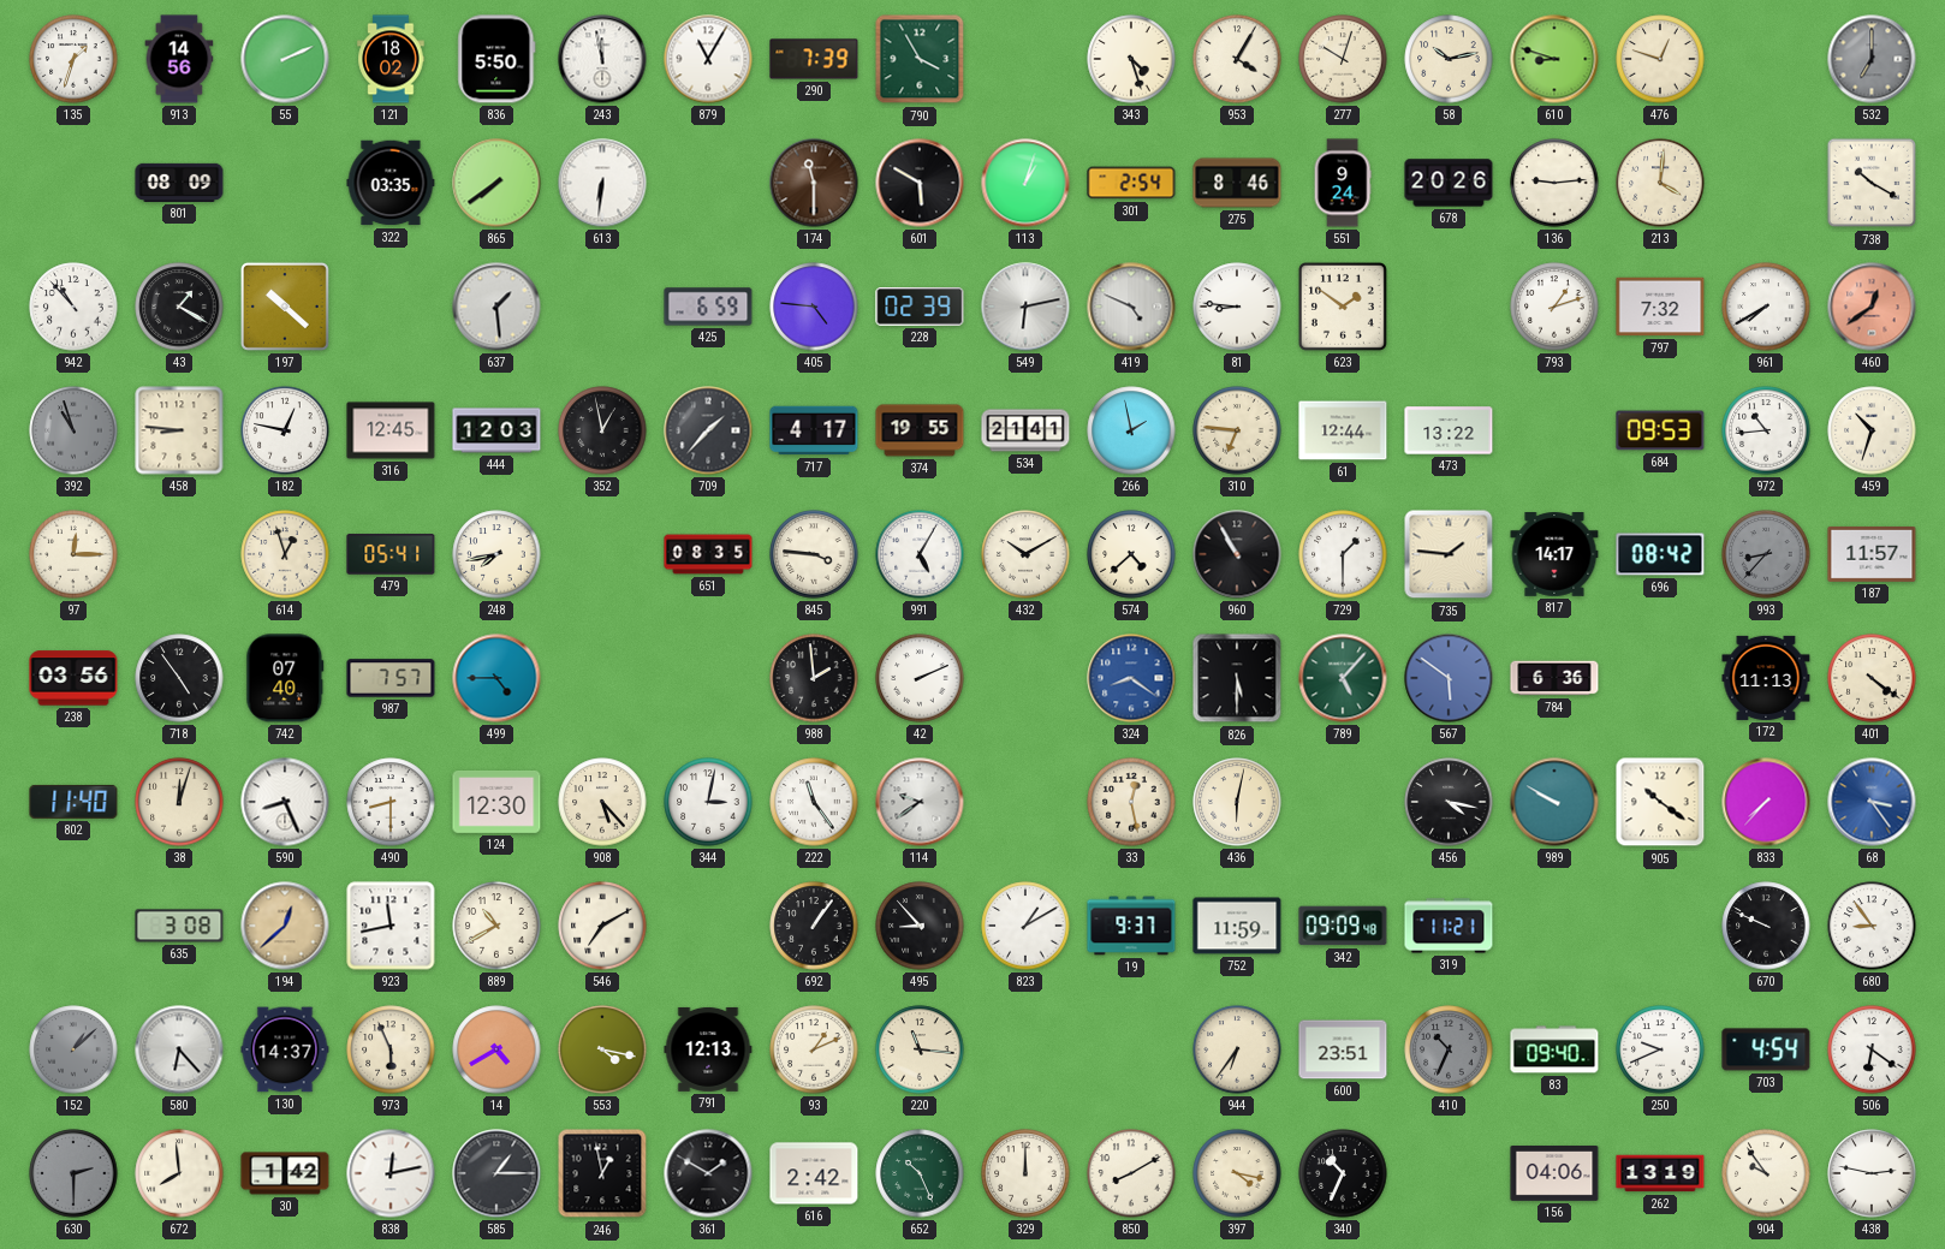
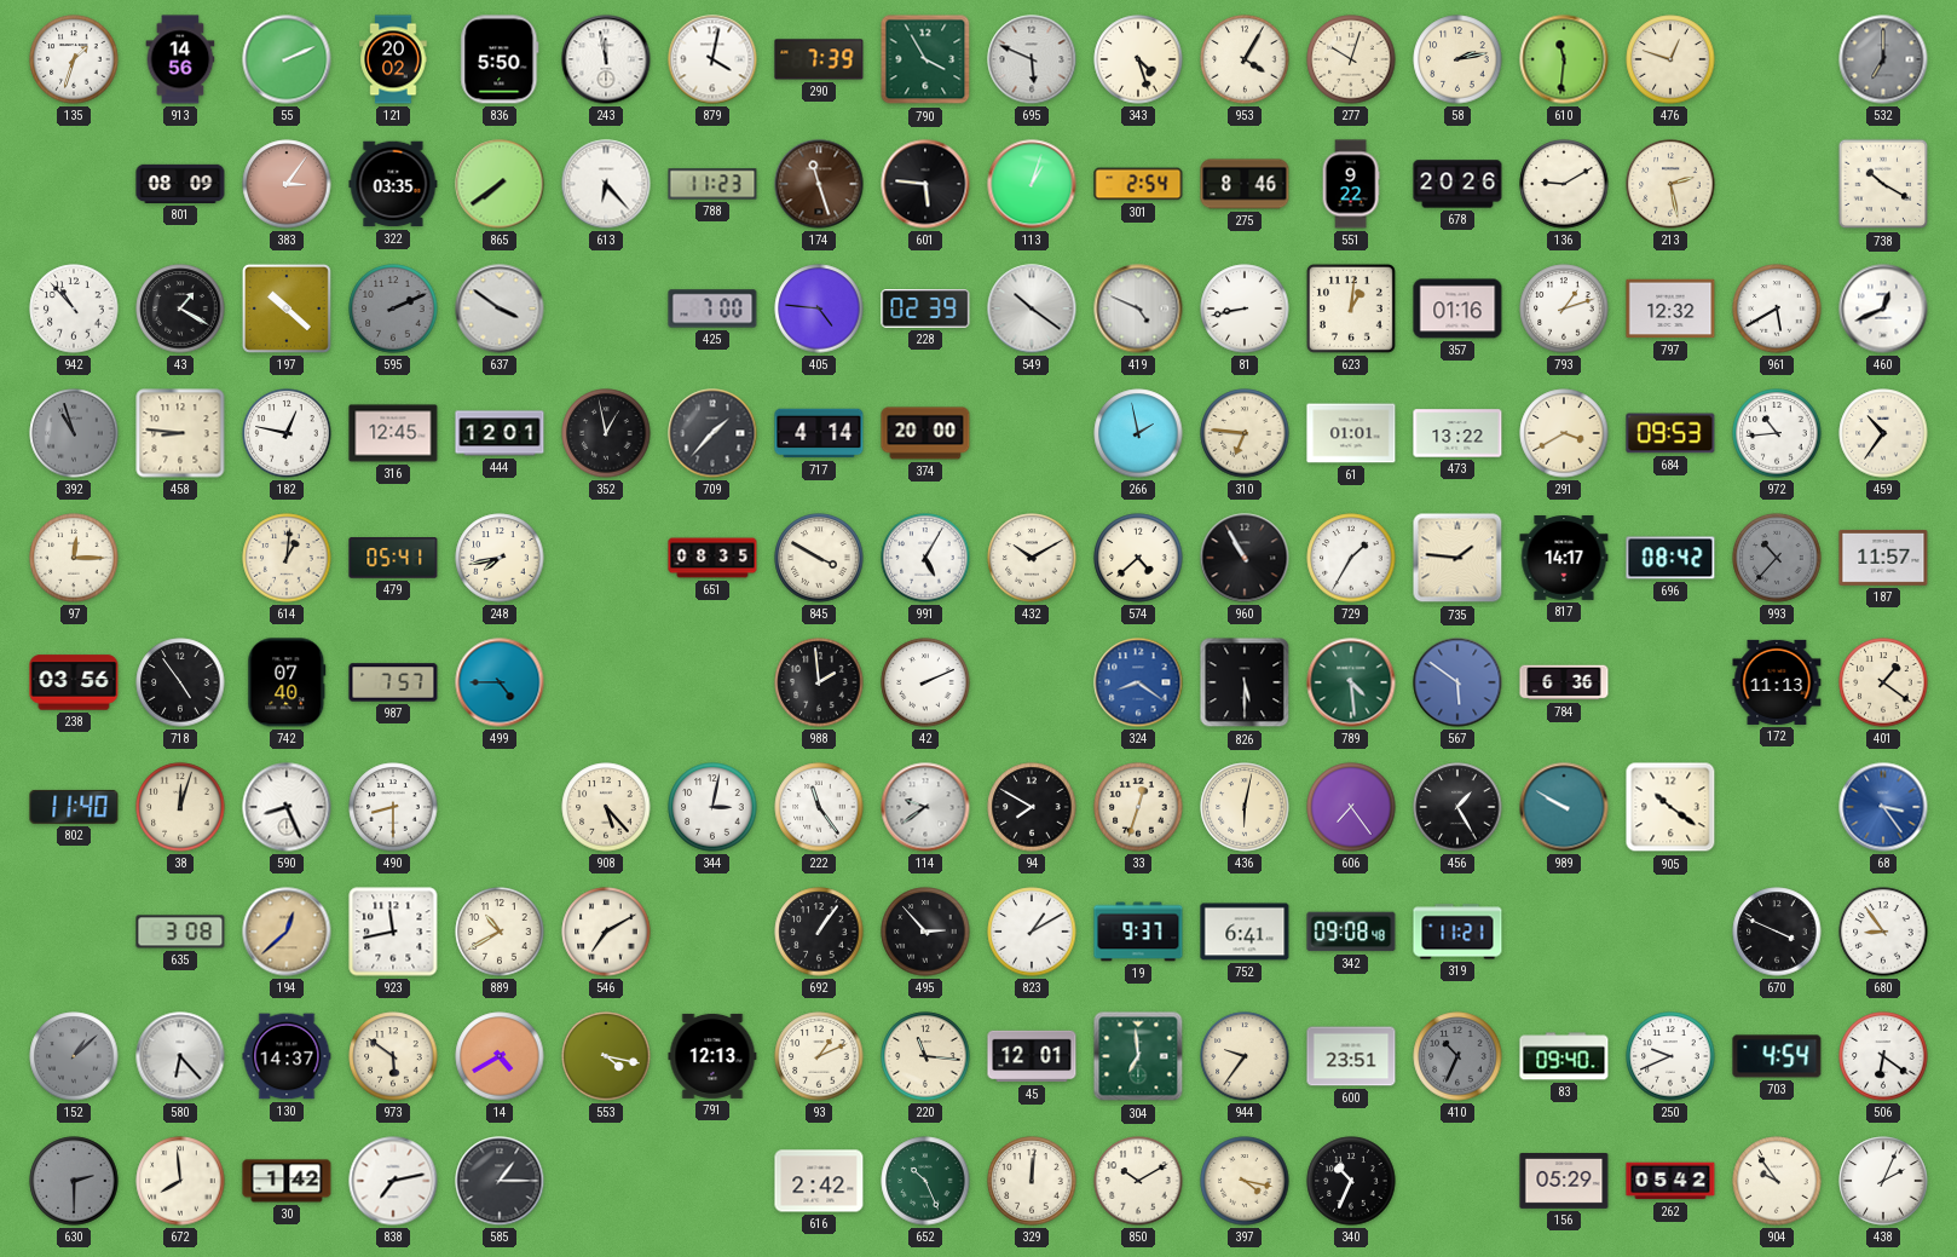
121: 18:02 -> 20:02 (393, 59)
879: 11:05 -> 4:02 (712, 59)
695: none -> 5:49 (1032, 59)
58: 10:13 -> 2:13 (1457, 59)
610: 8:48 -> 11:31 (1564, 59)
383: none -> 3:06 (287, 184)
613: 6:31 -> 6:23 (606, 184)
788: none -> 11:23 (712, 184)
174: 11:30 -> 11:27 (819, 184)
601: 5:50 -> 5:46 (925, 184)
551: 9:24 -> 9:22 (1351, 184)
136: 9:14 -> 9:10 (1564, 184)
213: 4:01 -> 2:28 (1670, 184)
595: none -> 2:11 (393, 309)
637: 1:29 -> 3:51 (500, 309)
425: 6:59 -> 7:00 (712, 309)
549: 6:13 -> 10:21 (1032, 309)
81: 8:46 -> 8:43 (1245, 309)
623: 1:51 -> 1:01 (1351, 309)
357: none -> 01:16 (1457, 309)
797: 7:32 -> 12:32 (1670, 309)
961: 7:40 -> 5:40 (1777, 309)
460: 12:39 -> 12:41 (1883, 309)
460 dial: salmon -> white (1883, 309)
444: 12:03 -> 12:01 (500, 433)
717: 4:17 -> 4:14 (819, 433)
374: 19:55 -> 20:00 (925, 433)
534: 21:41 -> none (1025, 430)
61: 12:44 -> 01:01 (1351, 433)
291: none -> 3:40 (1564, 433)
459: 10:33 -> 10:36 (1883, 433)
614: 12:57 -> 1:01 (287, 558)
845: 3:46 -> 3:50 (819, 558)
729: 1:30 -> 1:35 (1351, 558)
993: 8:37 -> 10:37 (1777, 558)
789: 5:07 -> 4:29 (1351, 682)
401: 4:21 -> 1:21 (1883, 682)
124: 12:30 -> none (496, 802)
94: none -> 7:50 (1032, 807)
33: 12:28 -> 12:33 (1138, 807)
606: none -> 7:24 (1351, 807)
456: 4:17 -> 1:25 (1457, 807)
833: 7:37 -> none (1766, 802)
495: 8:53 -> 2:53 (925, 932)
752: 11:59 -> 6:41 (1245, 932)
342: 09:09 -> 09:08 (1351, 932)
670: 9:49 -> 3:49 (1777, 932)
973: 5:56 -> 5:51 (393, 1056)
45: none -> 12:01 (1032, 1056)
304: none -> 6:59 (1138, 1056)
944: 6:36 -> 9:36 (1245, 1056)
838: 12:13 -> 7:13 (393, 1181)
246: 12:58 -> none (602, 1173)
361: 1:50 -> none (708, 1173)
329: 12:00 -> 12:01 (1032, 1181)
850: 8:10 -> 10:10 (1138, 1181)
156: 04:06 -> 05:29 (1564, 1182)
262: 13:19 -> 05:42 (1670, 1181)
438: 2:47 -> 2:04 (1883, 1181)
